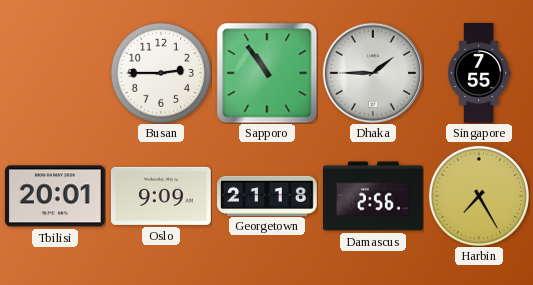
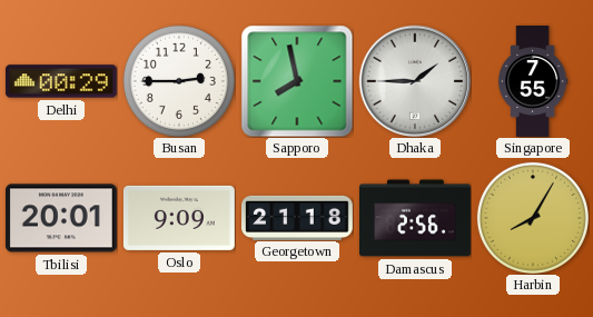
Delhi: none -> 00:29 (61, 81)
Sapporo: 10:54 -> 7:58 (297, 81)
Harbin: 7:25 -> 8:05 (533, 218)
